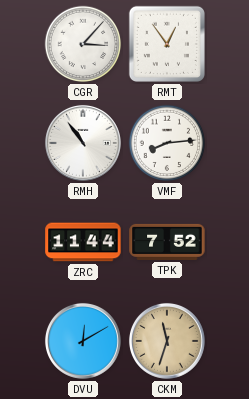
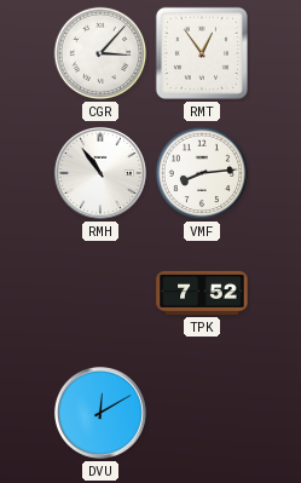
ZRC: 11:44 -> none (83, 242)
CKM: 11:33 -> none (167, 341)
